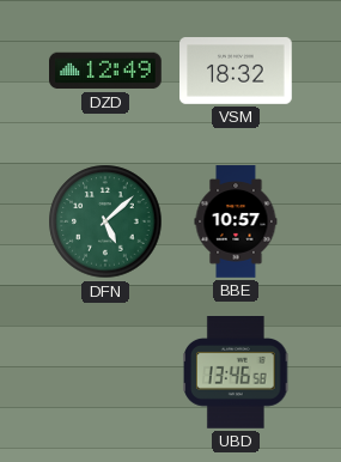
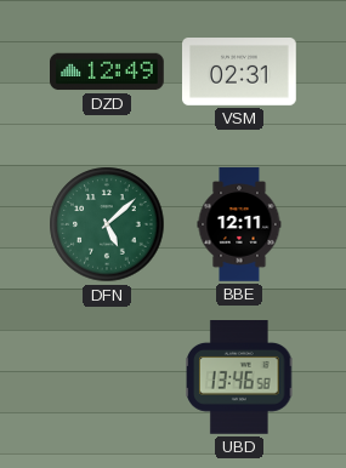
VSM: 18:32 -> 02:31 (240, 73)
BBE: 10:57 -> 12:11 (239, 224)
